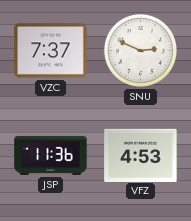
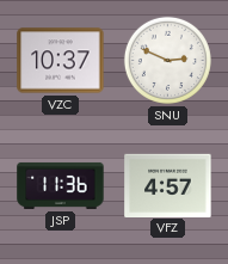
VZC: 7:37 -> 10:37 (61, 61)
VFZ: 4:53 -> 4:57 (168, 185)
